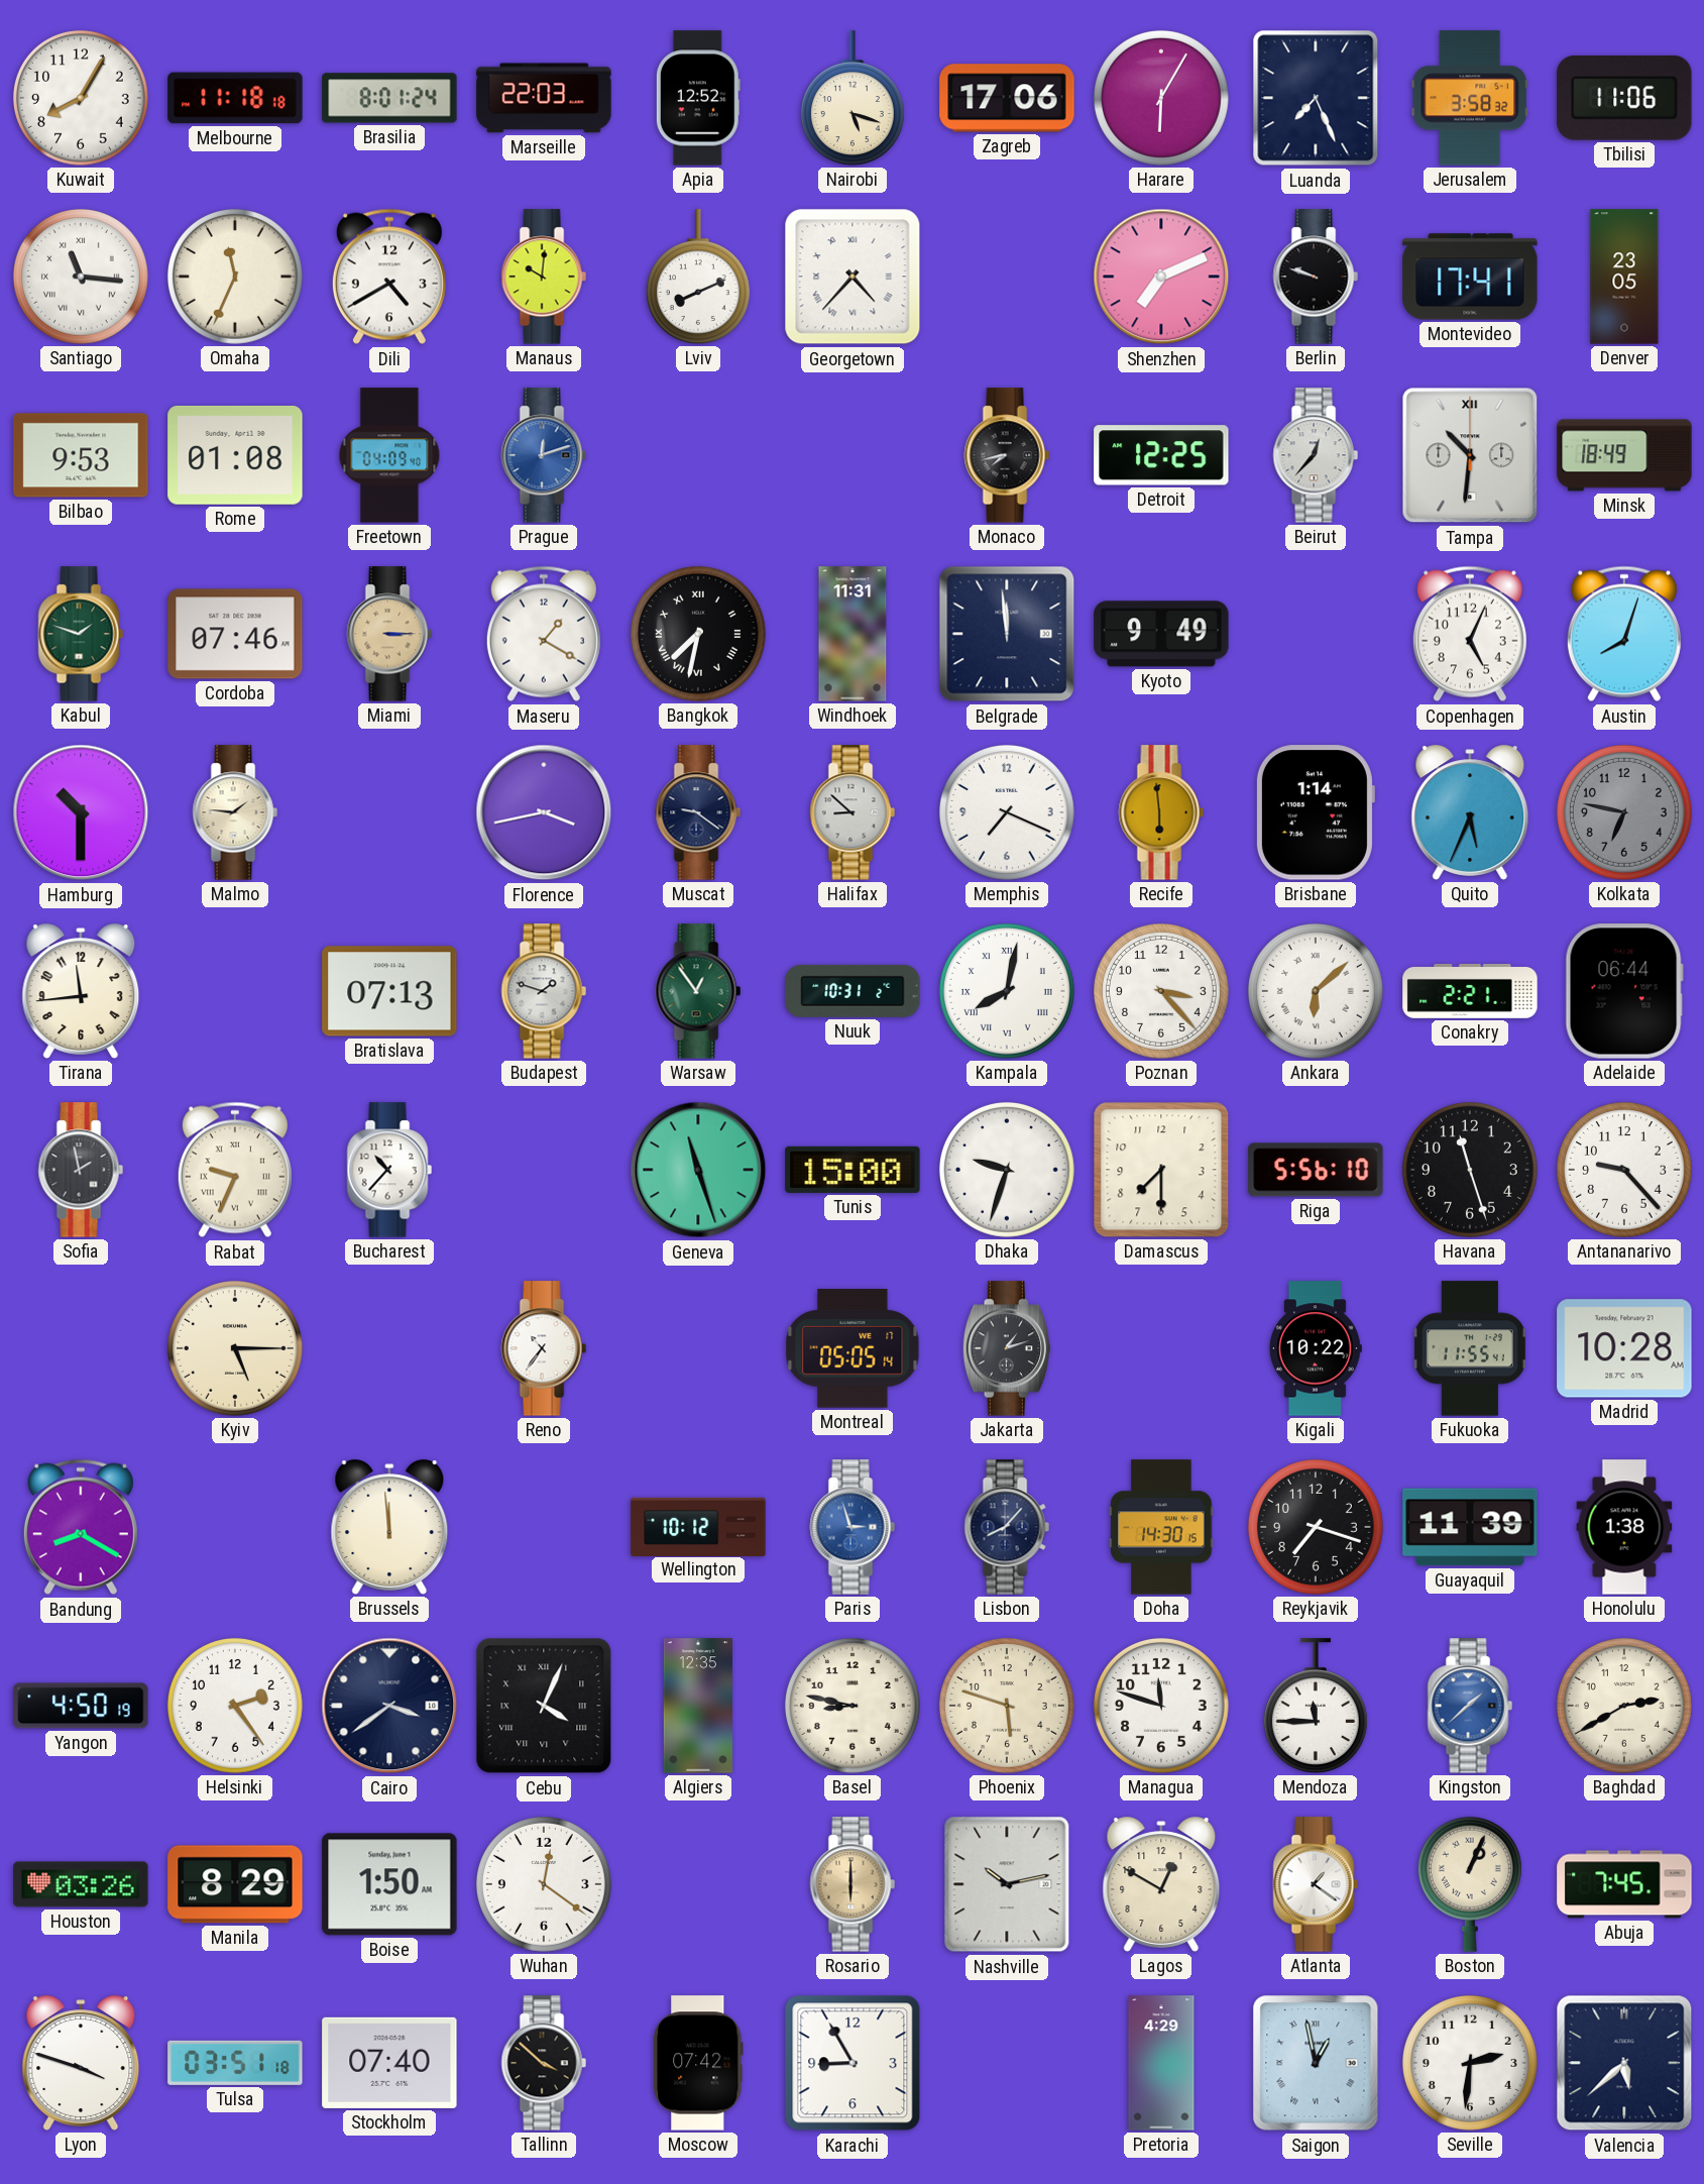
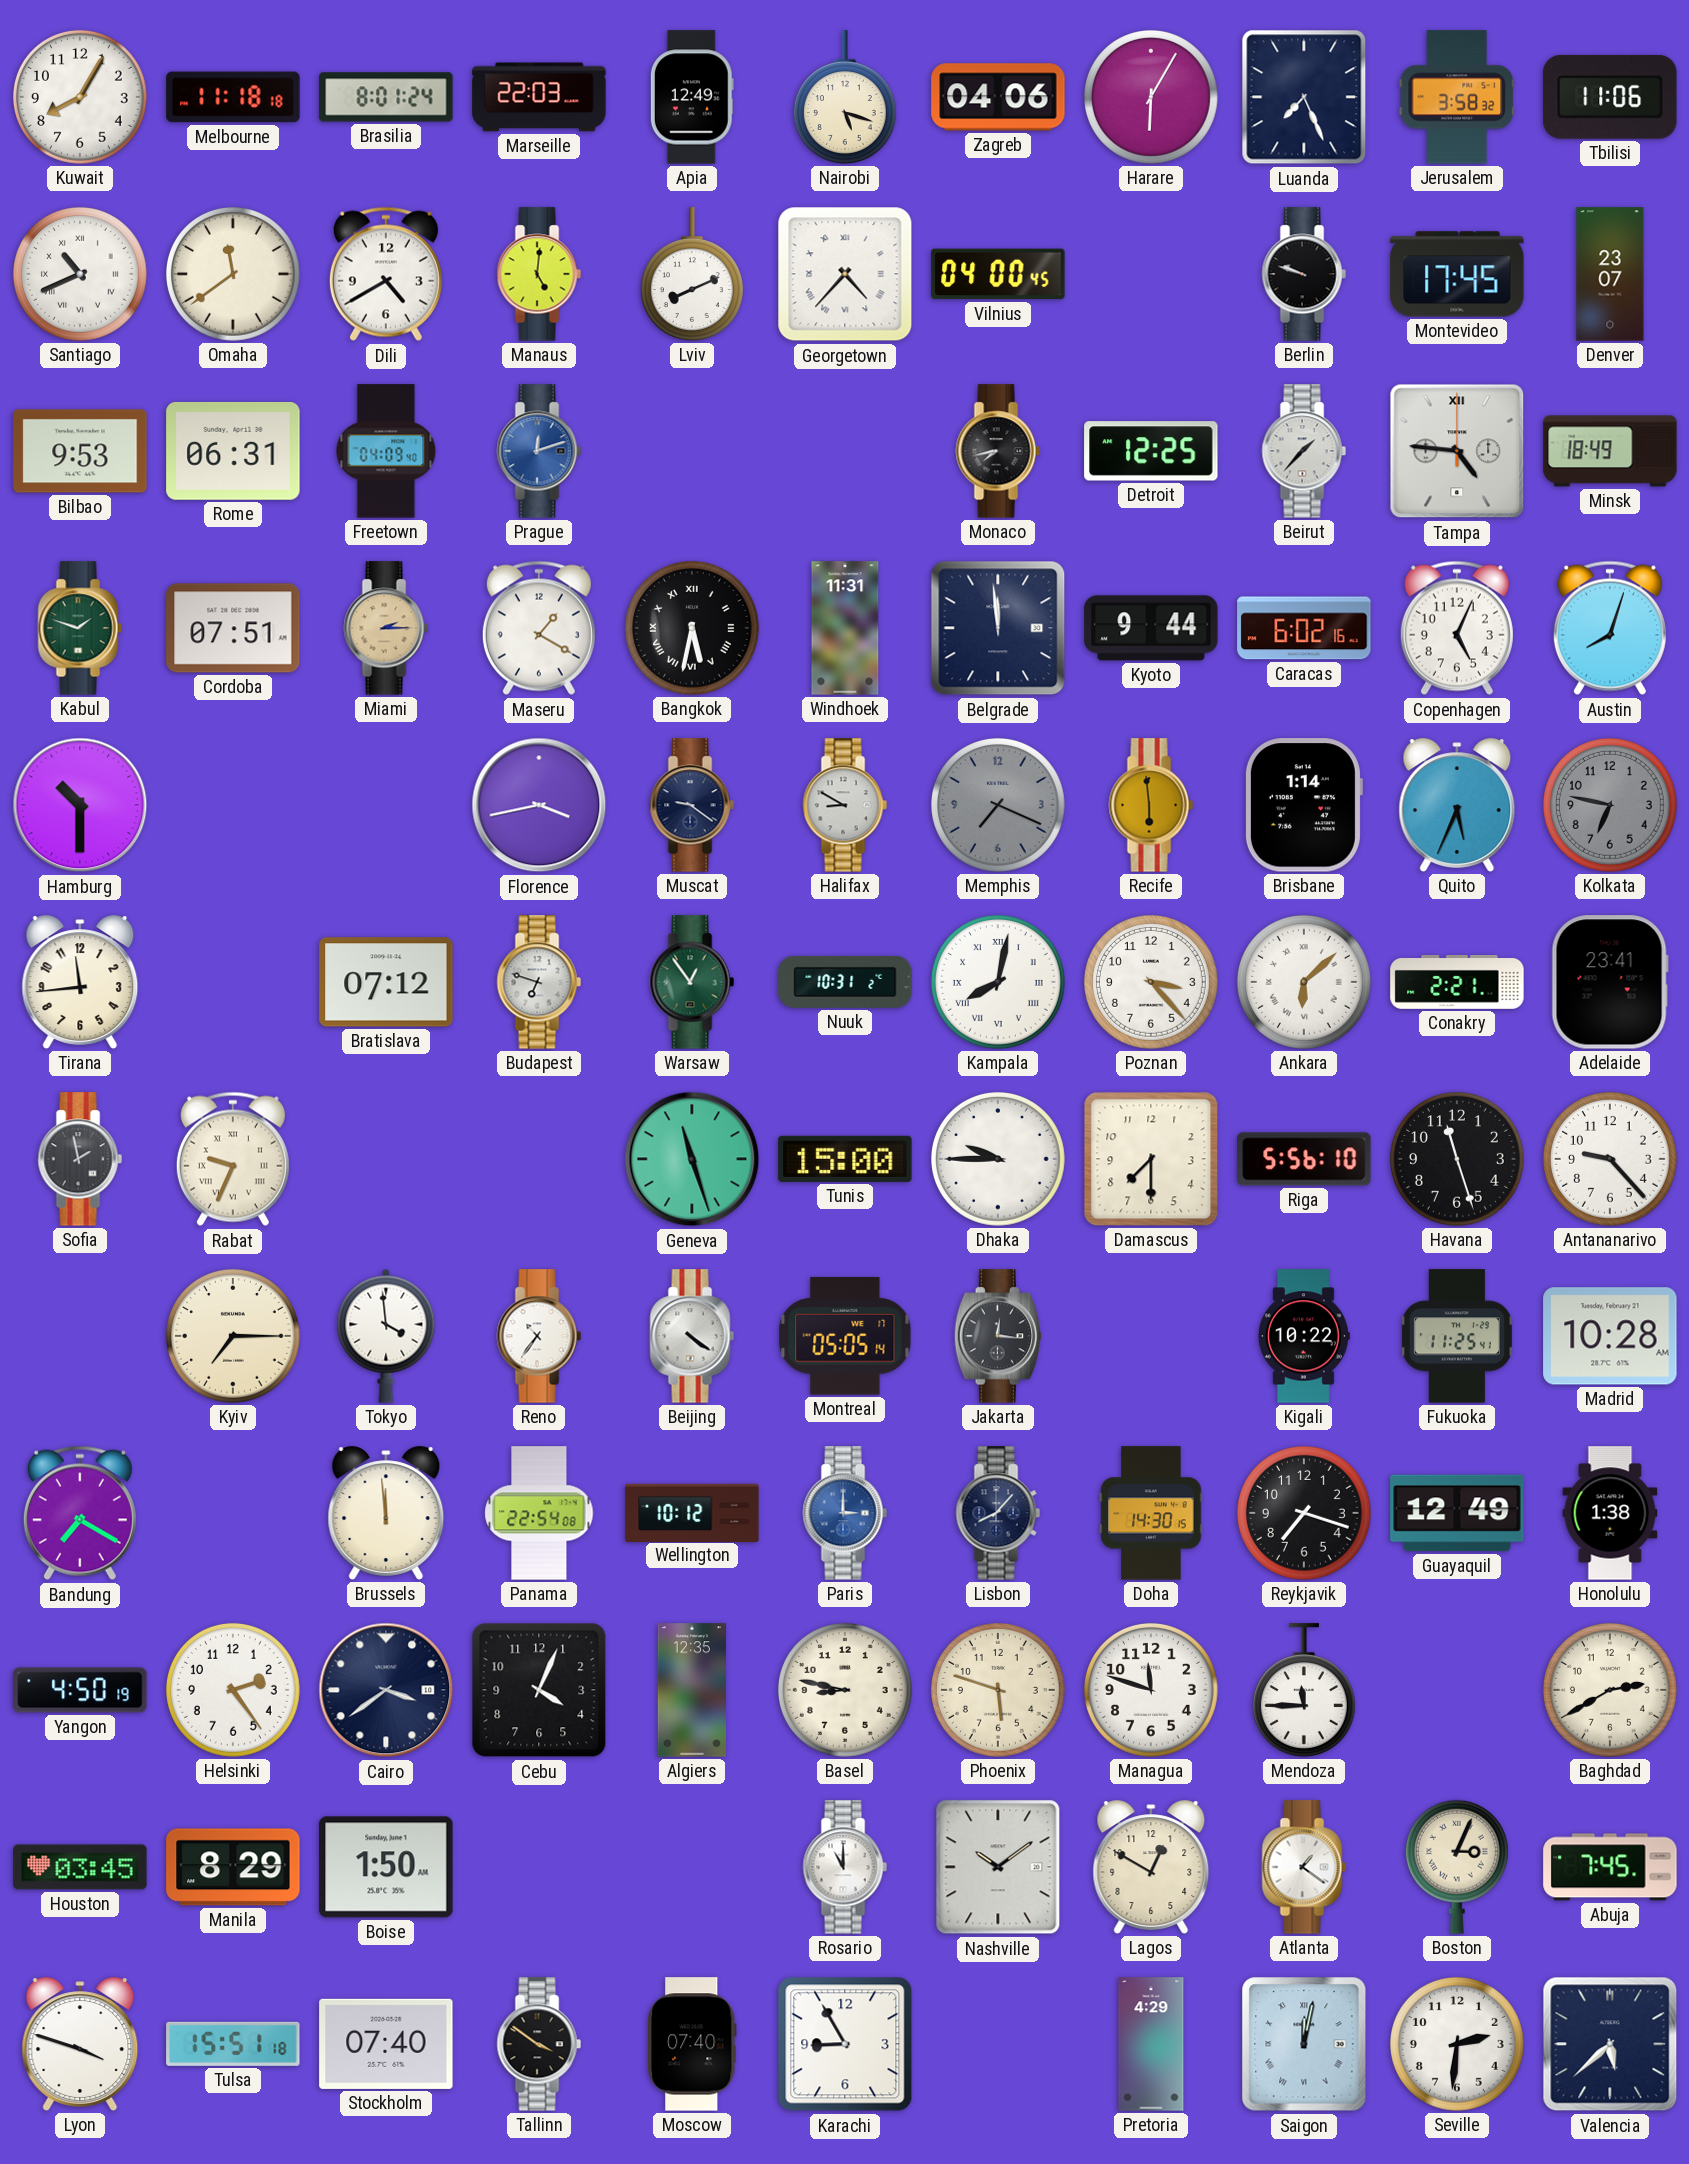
Apia: 12:52 -> 12:49 (692, 97)
Zagreb: 17:06 -> 04:06 (998, 97)
Santiago: 11:16 -> 10:41 (80, 274)
Omaha: 11:34 -> 11:39 (233, 274)
Manaus: 10:01 -> 5:01 (539, 274)
Vilnius: none -> 04:00 (998, 274)
Shenzhen: 7:11 -> none (1161, 277)
Montevideo: 17:41 -> 17:45 (1457, 274)
Denver: 23:05 -> 23:07 (1610, 274)
Rome: 01:08 -> 06:31 (233, 451)
Beirut: 12:37 -> 1:37 (1304, 451)
Tampa: 10:31 -> 4:46 (1457, 451)
Cordoba: 07:46 -> 07:51 (233, 628)
Miami: 3:15 -> 2:15 (386, 628)
Bangkok: 7:32 -> 5:32 (692, 628)
Kyoto: 9:49 -> 9:44 (1151, 628)
Caracas: none -> 6:02 (1304, 628)
Malmo: 1:46 -> none (235, 812)
Halifax: 8:52 -> 8:50 (845, 805)
Memphis dial: white -> grey (998, 805)
Bratislava: 07:13 -> 07:12 (386, 982)
Budapest: 1:48 -> 6:48 (539, 982)
Adelaide: 06:44 -> 23:41 (1610, 982)
Bucharest: 10:37 -> none (389, 1170)
Dhaka: 9:33 -> 9:45 (998, 1159)
Kyiv: 5:15 -> 7:15 (233, 1336)
Tokyo: none -> 3:59 (386, 1336)
Beijing: none -> 4:21 (692, 1336)
Jakarta: 1:12 -> 12:16 (997, 1336)
Fukuoka: 11:55 -> 11:25 (1457, 1336)
Bandung: 8:20 -> 7:20 (80, 1513)
Panama: none -> 22:54 (539, 1513)
Paris: 2:57 -> 3:00 (845, 1513)
Guayaquil: 11:39 -> 12:49 (1457, 1513)
Cebu numerals: Roman -> Arabic (539, 1690)
Kingston: 1:38 -> none (1470, 1706)
Houston: 03:26 -> 03:45 (80, 1867)
Wuhan: 12:21 -> none (544, 1884)
Rosario: 6:00 -> 11:00 (845, 1867)
Rosario dial: champagne -> white (845, 1867)
Nashville: 10:13 -> 10:09 (998, 1867)
Boston: 1:04 -> 3:04 (1457, 1867)
Tulsa: 03:51 -> 15:51 (233, 2044)
Tallinn: 3:52 -> 3:51 (539, 2044)
Moscow: 07:42 -> 07:40 (692, 2044)
Saigon: 12:58 -> 12:02 (1304, 2044)
